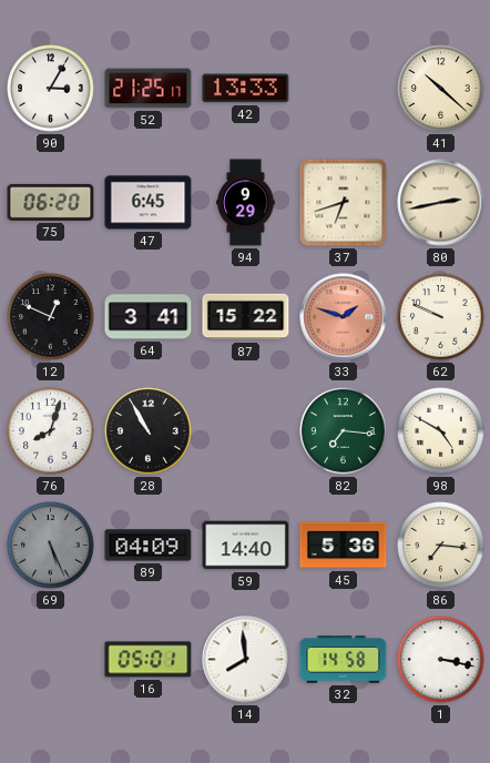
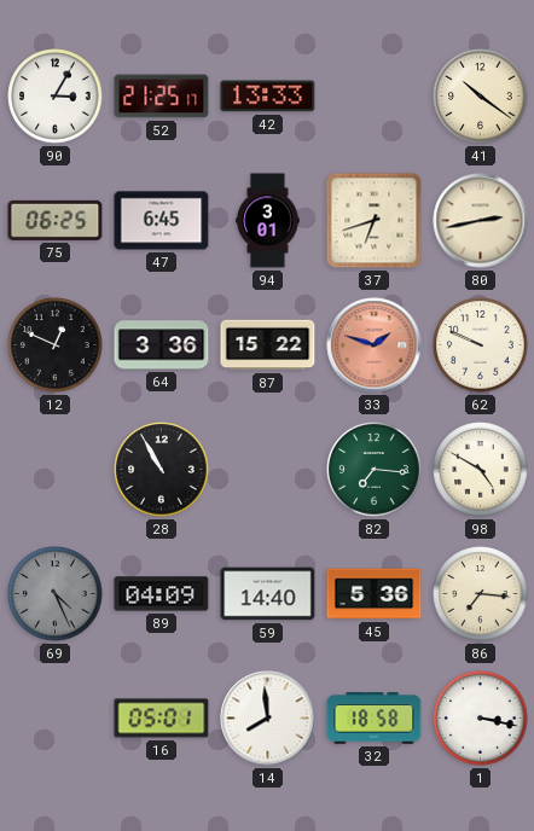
41: 10:22 -> 10:21 (481, 97)
75: 06:20 -> 06:25 (56, 220)
94: 9:29 -> 3:01 (268, 221)
64: 3:41 -> 3:36 (162, 345)
76: 8:03 -> none (51, 431)
69: 5:26 -> 4:26 (56, 594)
32: 14:58 -> 18:58 (375, 719)
